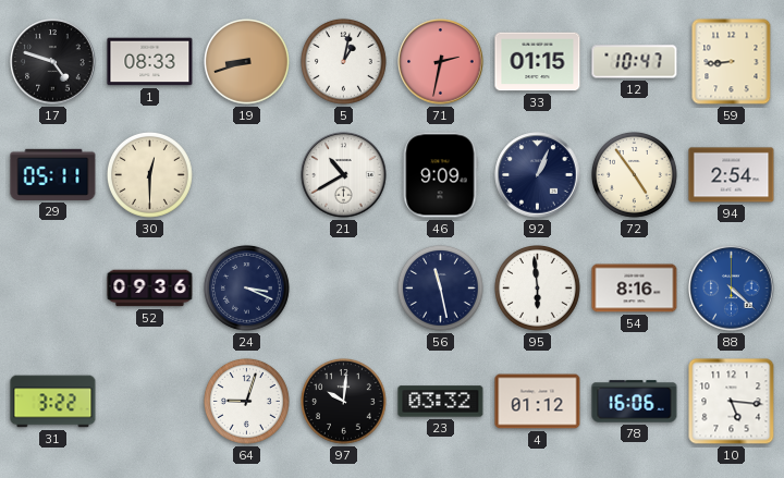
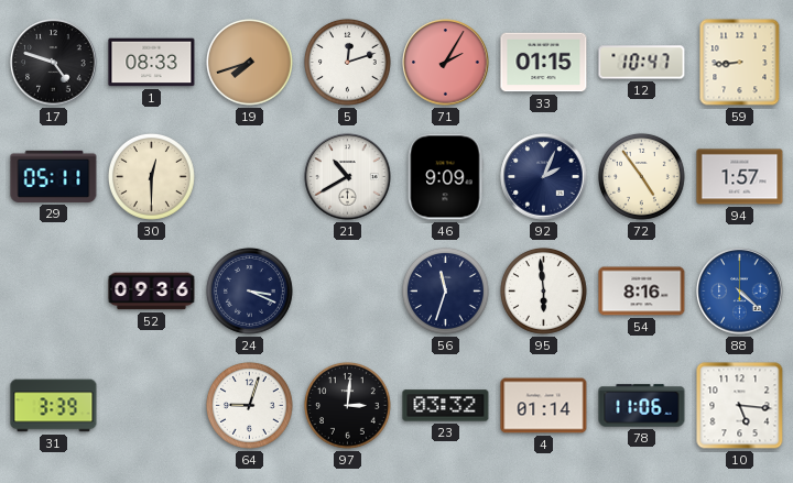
19: 8:42 -> 7:42 (249, 62)
5: 1:02 -> 12:12 (347, 62)
71: 2:32 -> 2:05 (446, 63)
92: 1:04 -> 2:04 (544, 177)
94: 2:54 -> 1:57 (740, 177)
56: 11:28 -> 11:33 (445, 290)
31: 3:22 -> 3:39 (54, 406)
97: 10:01 -> 3:01 (347, 405)
4: 01:12 -> 01:14 (544, 406)
78: 16:06 -> 11:06 (642, 406)
